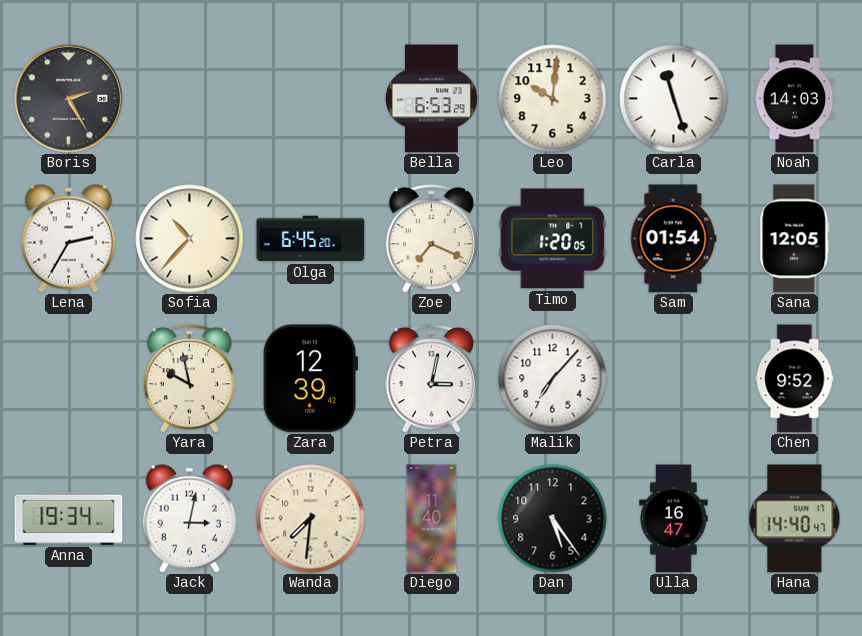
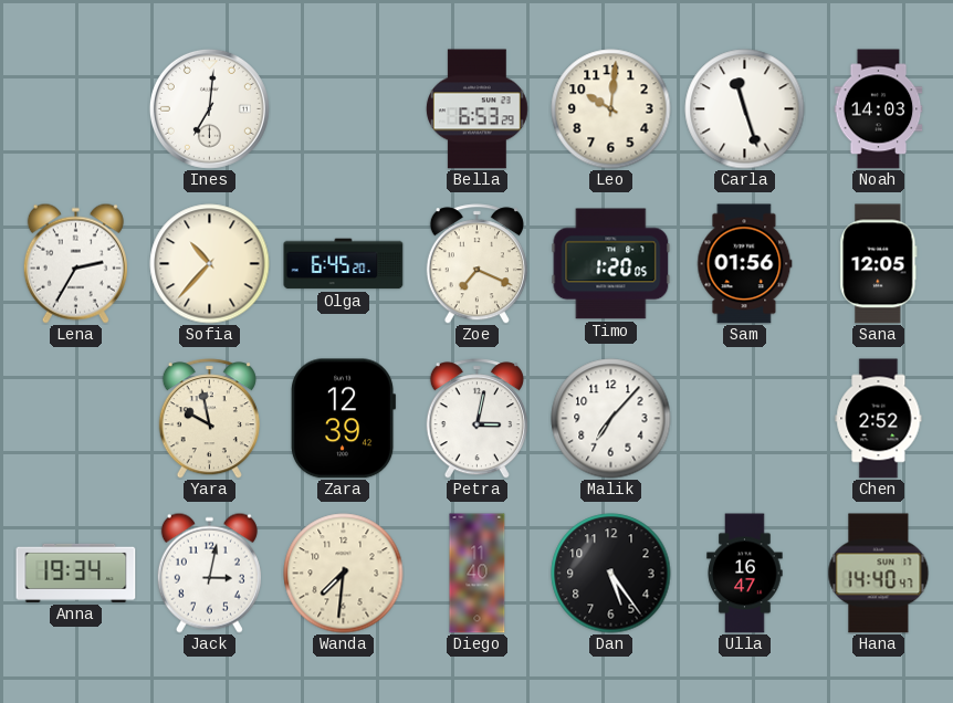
Boris: 2:25 -> none (68, 98)
Ines: none -> 7:01 (209, 108)
Sam: 01:54 -> 01:56 (745, 264)
Chen: 9:52 -> 2:52 (879, 419)
